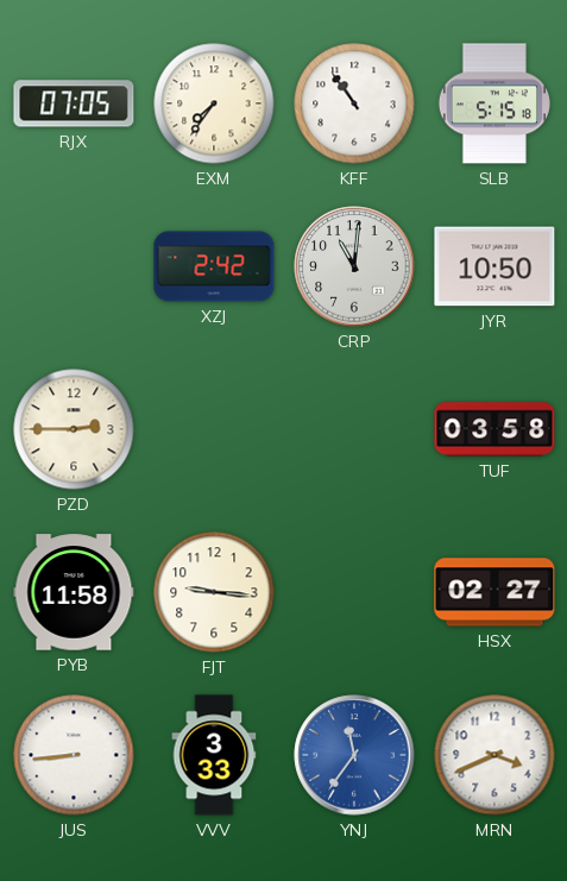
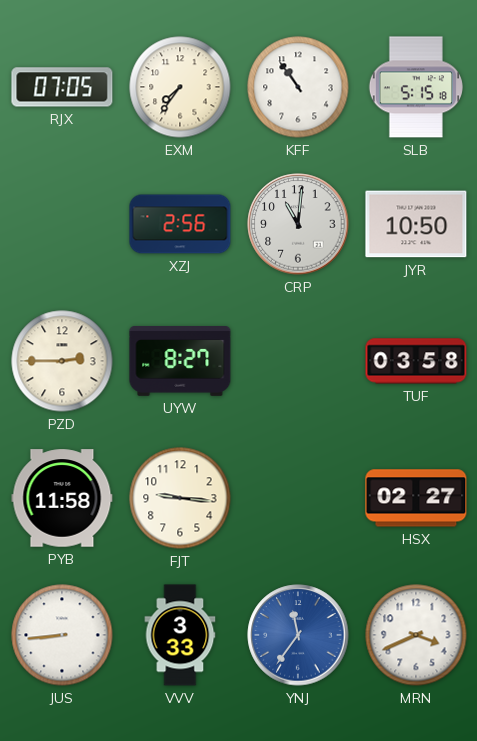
XZJ: 2:42 -> 2:56 (180, 224)
UYW: none -> 8:27 (180, 362)
